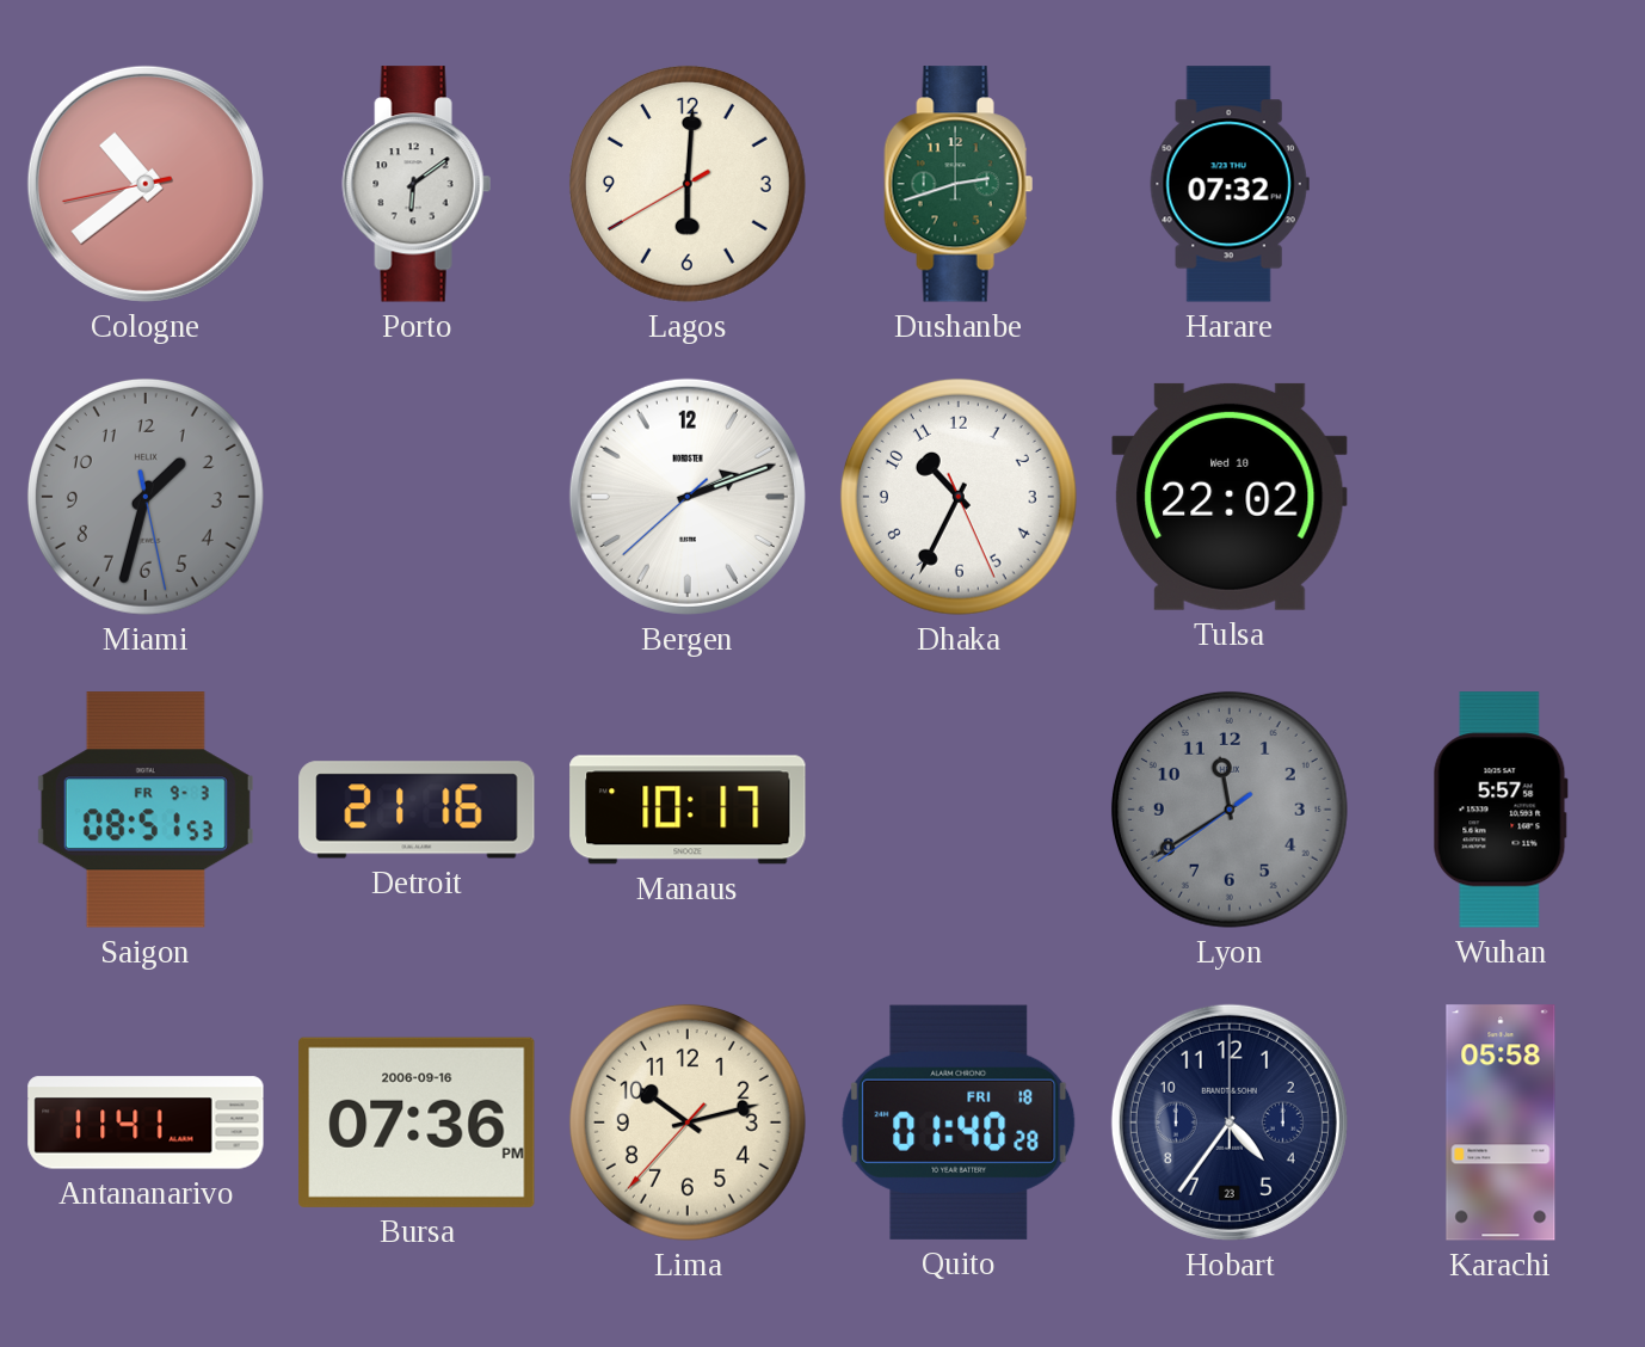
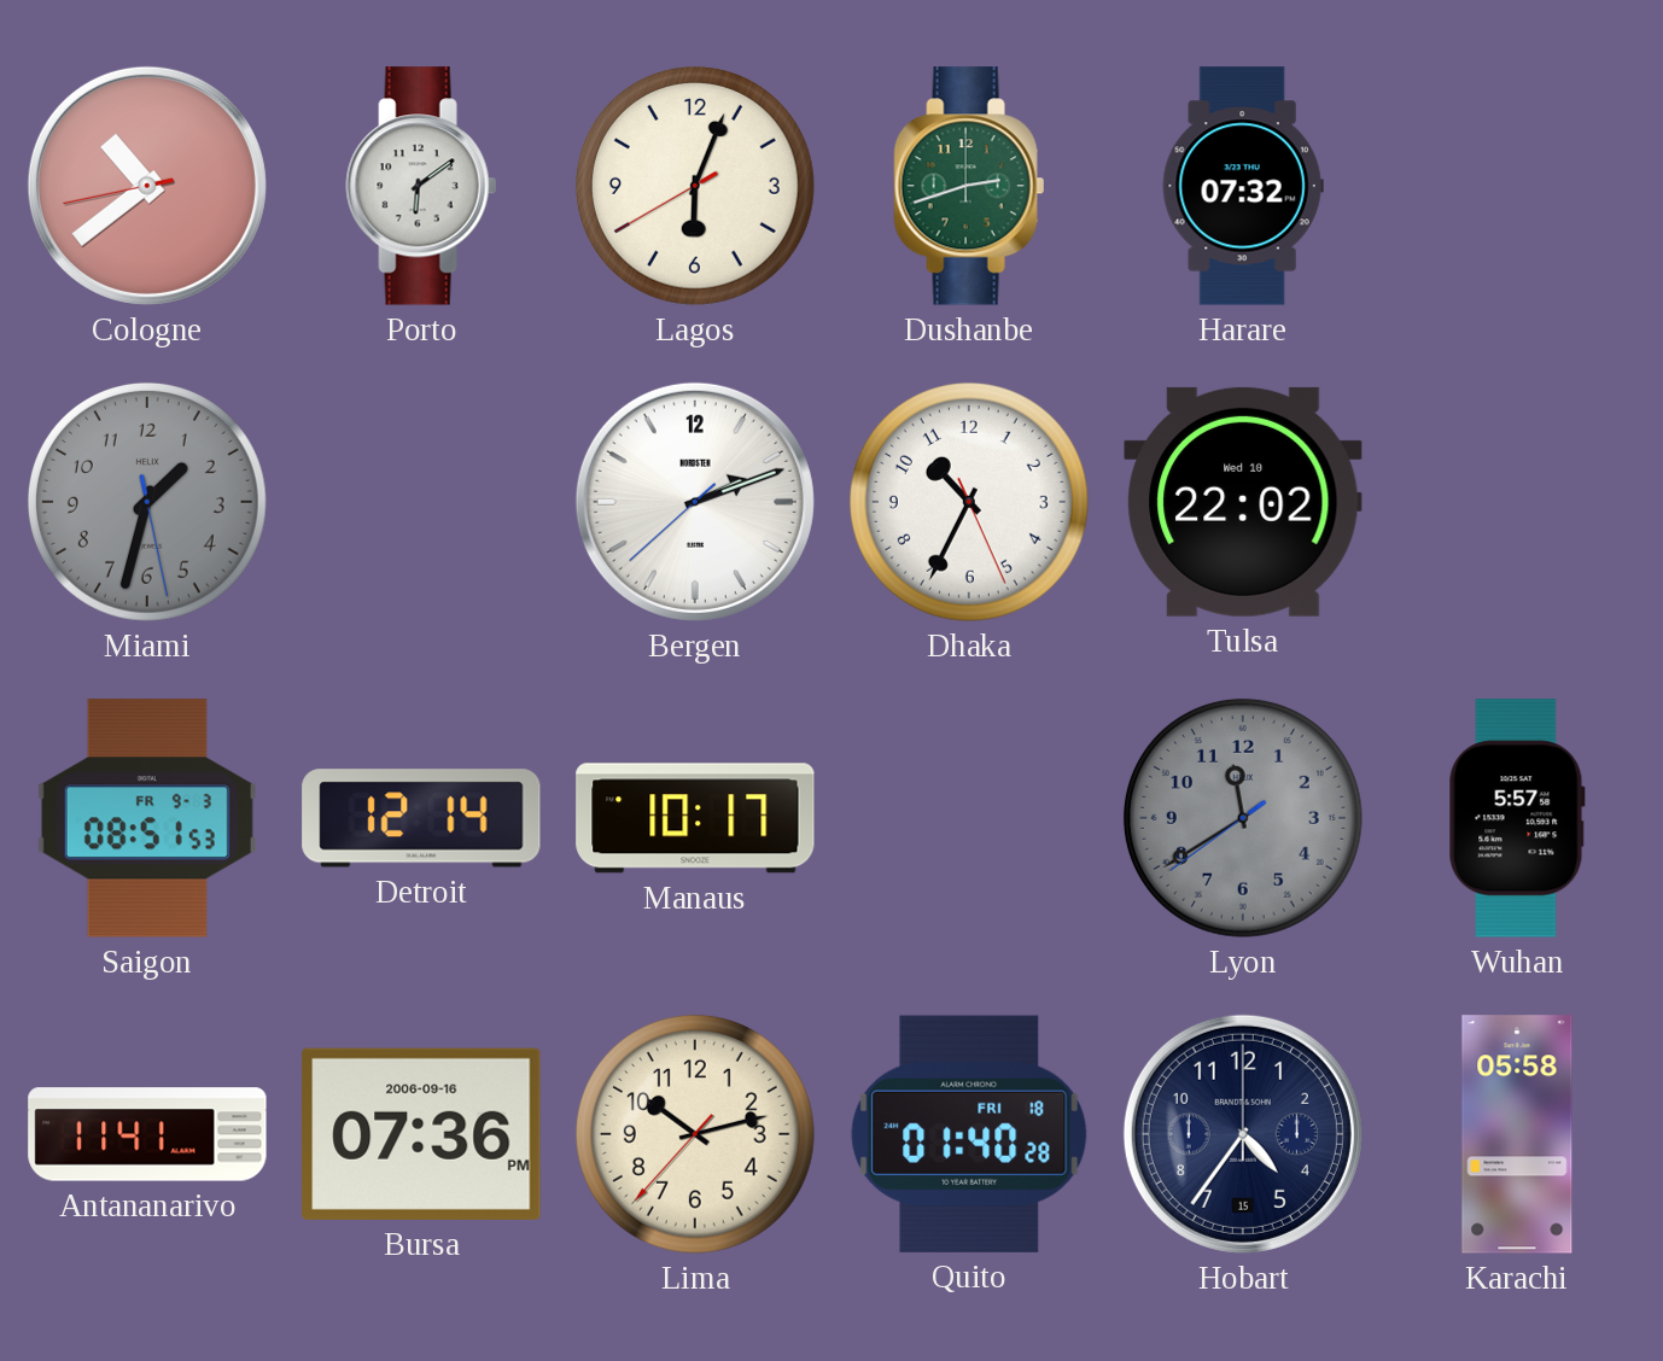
Lagos: 6:00 -> 6:03 (695, 186)
Detroit: 21:16 -> 12:14 (421, 818)
Hobart date: 23 -> 15 (1243, 1134)
